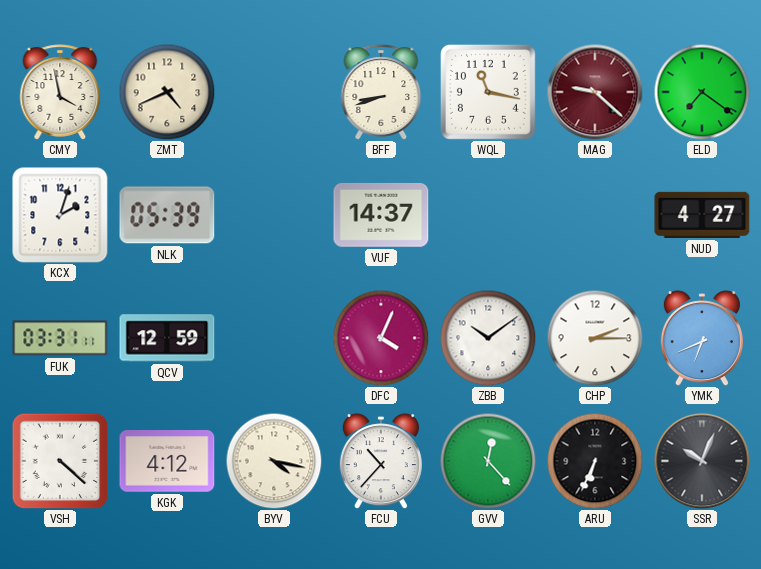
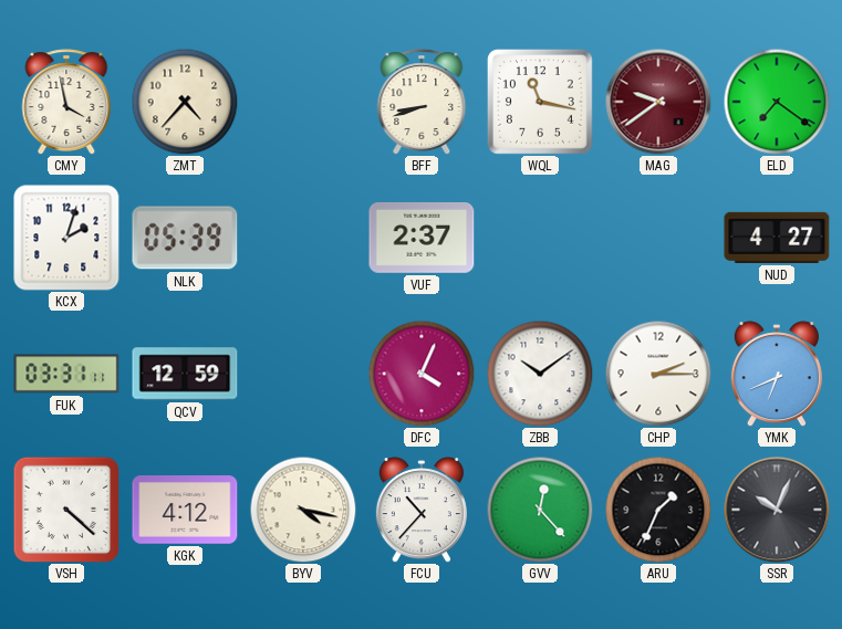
ZMT: 4:41 -> 4:37 (185, 102)
MAG: 9:22 -> 9:39 (658, 102)
VUF: 14:37 -> 2:37 (422, 238)
ARU: 6:34 -> 1:34 (658, 510)
